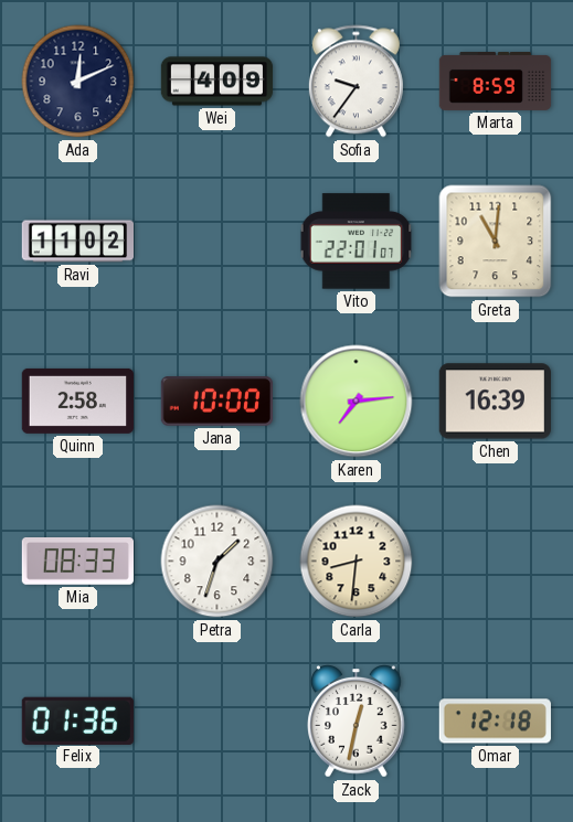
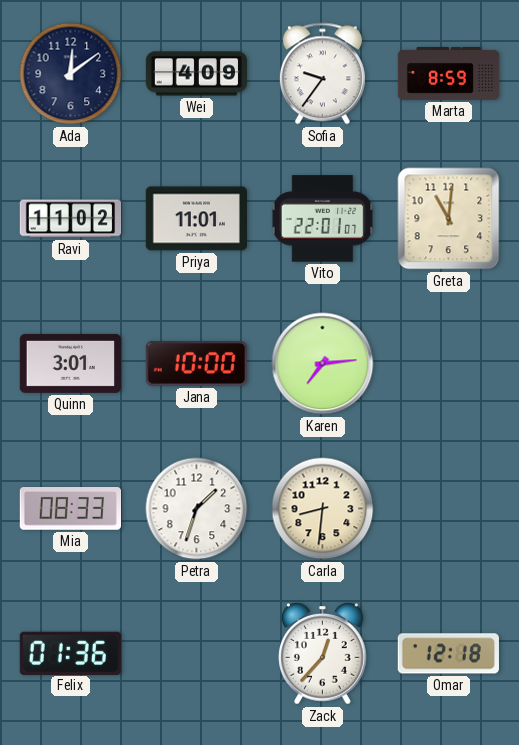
Ada: 12:11 -> 12:09 (71, 74)
Priya: none -> 11:01 (196, 219)
Quinn: 2:58 -> 3:01 (70, 363)
Chen: 16:39 -> none (495, 402)
Zack: 12:32 -> 12:37 (323, 654)
